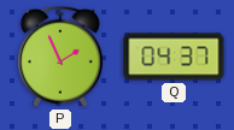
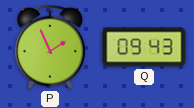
Q: 04:37 -> 09:43 (144, 47)
